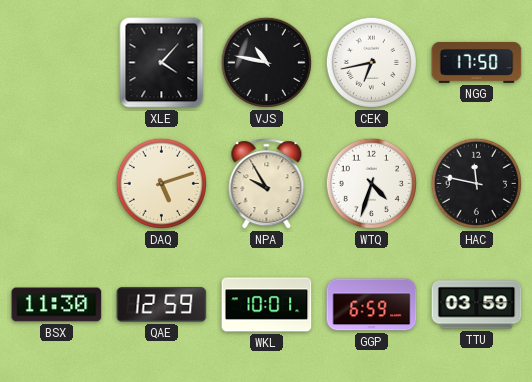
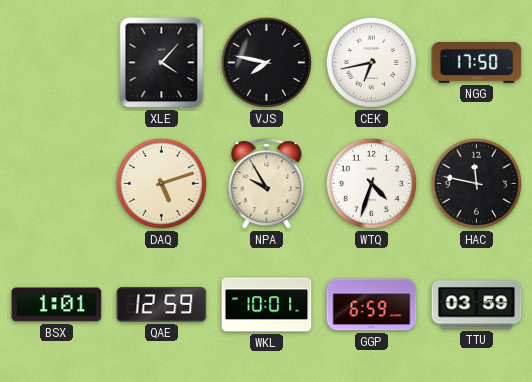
VJS: 10:47 -> 7:47 (266, 62)
BSX: 11:30 -> 1:01 (57, 305)
